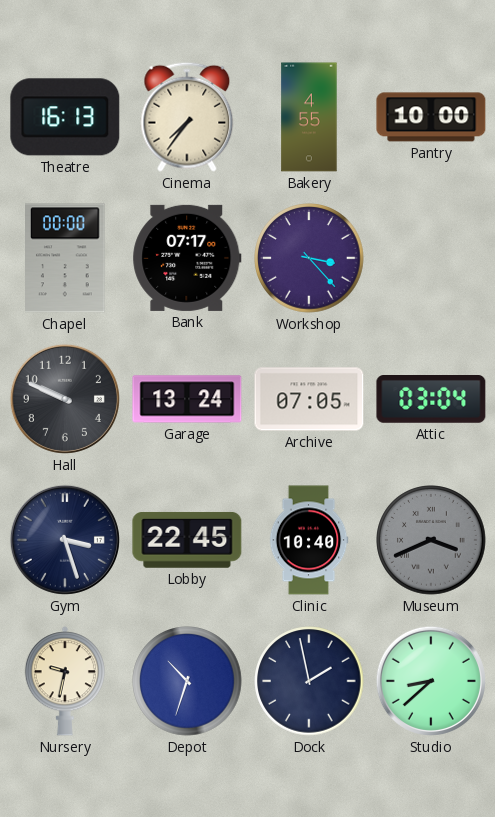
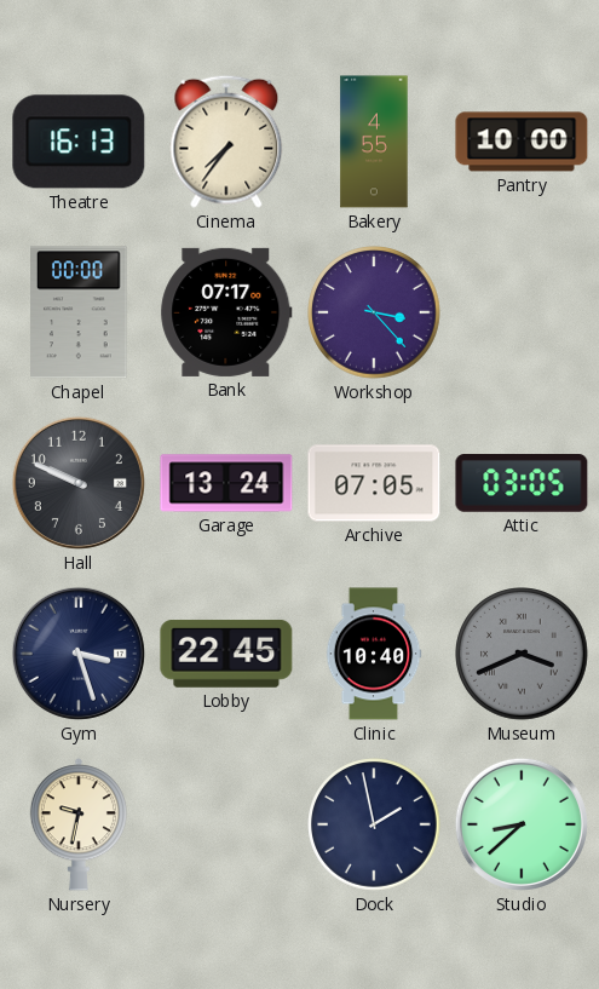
Attic: 03:04 -> 03:05 (522, 484)
Depot: 10:33 -> none (187, 681)
